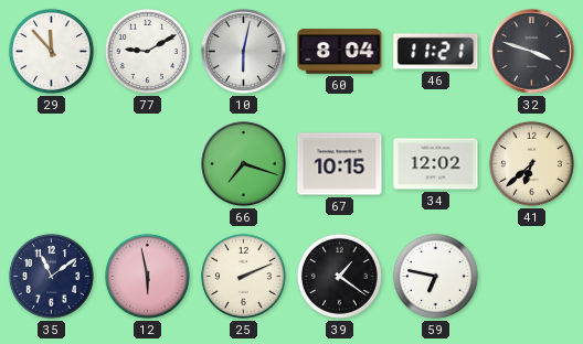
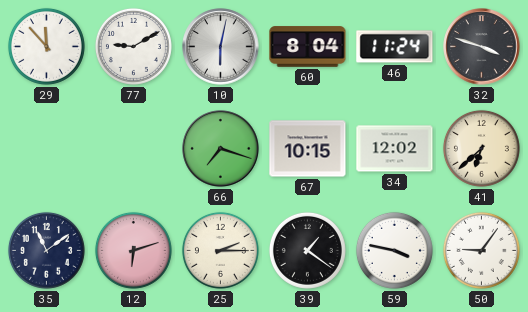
46: 11:21 -> 11:24 (395, 47)
12: 5:58 -> 6:12 (133, 250)
25: 2:11 -> 2:15 (220, 250)
59: 6:47 -> 3:47 (394, 250)
50: none -> 9:06 (481, 250)
